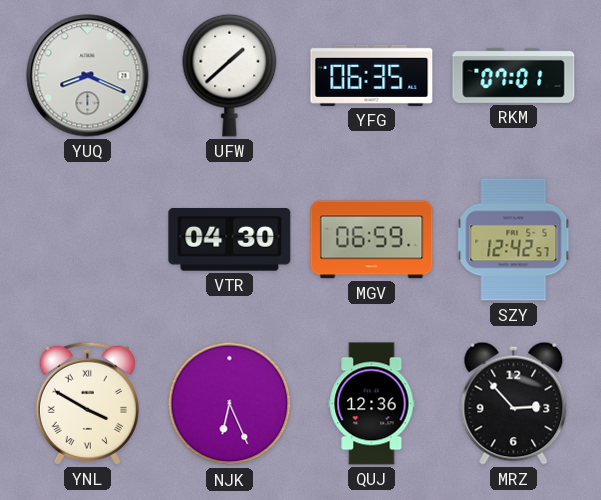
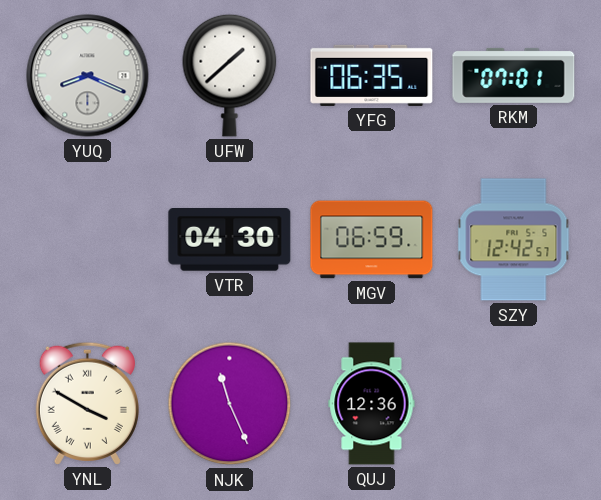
NJK: 6:26 -> 11:26 (230, 404)
MRZ: 2:53 -> none (514, 403)
